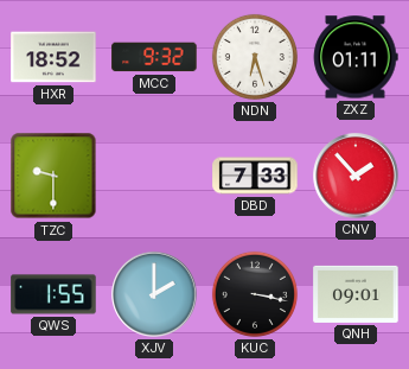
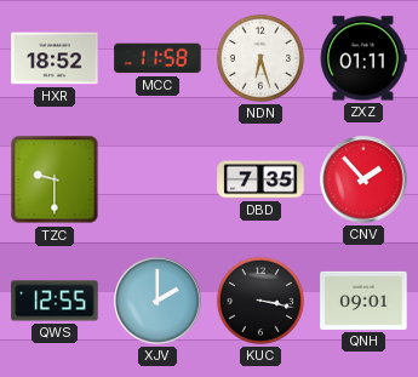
MCC: 9:32 -> 11:58 (158, 58)
DBD: 7:33 -> 7:35 (260, 179)
QWS: 1:55 -> 12:55 (55, 301)
